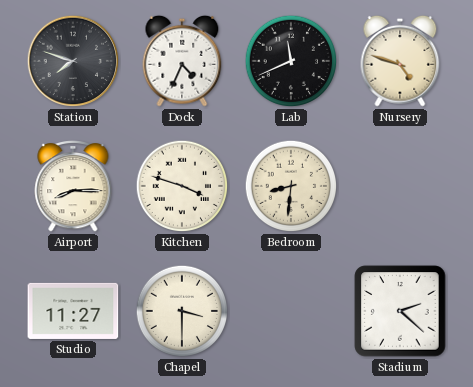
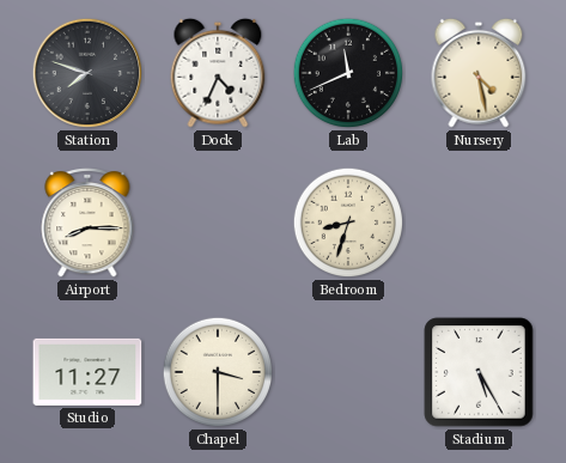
Nursery: 4:48 -> 4:28 (479, 73)
Kitchen: 3:48 -> none (182, 186)
Bedroom: 8:31 -> 8:33 (348, 223)
Stadium: 2:22 -> 5:25 (479, 372)
